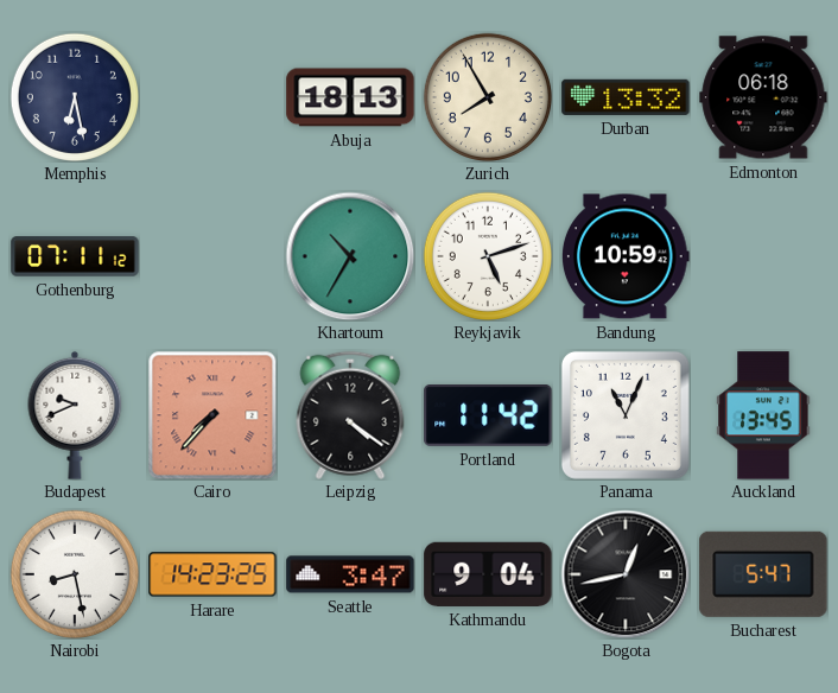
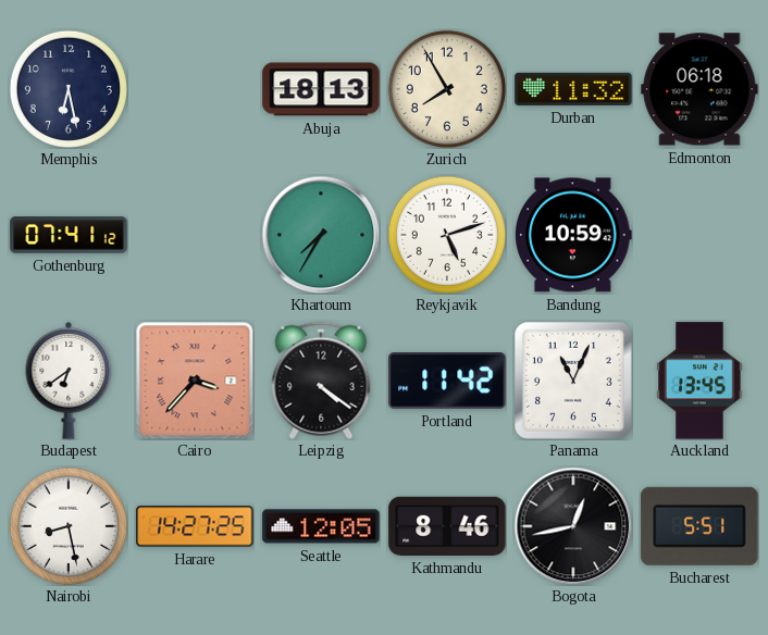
Durban: 13:32 -> 11:32 (573, 89)
Gothenburg: 07:11 -> 07:41 (69, 235)
Khartoum: 10:35 -> 7:35 (321, 235)
Budapest: 9:41 -> 6:39 (69, 381)
Cairo: 7:37 -> 3:37 (195, 381)
Harare: 14:23 -> 14:27 (195, 526)
Seattle: 3:47 -> 12:05 (321, 526)
Kathmandu: 9:04 -> 8:46 (447, 526)
Bucharest: 5:47 -> 5:51 (699, 526)
